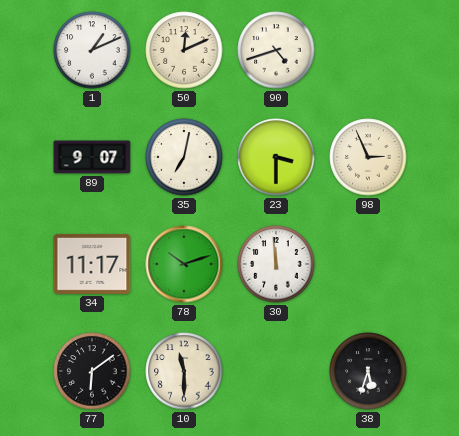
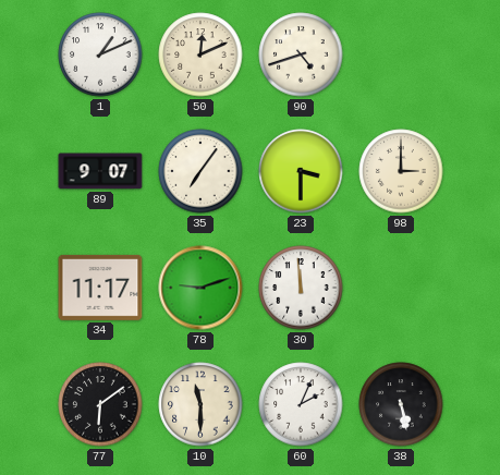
35: 7:02 -> 7:06 (200, 171)
98: 2:56 -> 3:00 (401, 171)
78: 10:12 -> 9:12 (200, 288)
60: none -> 2:04 (301, 404)
38: 5:33 -> 5:28 (401, 404)
